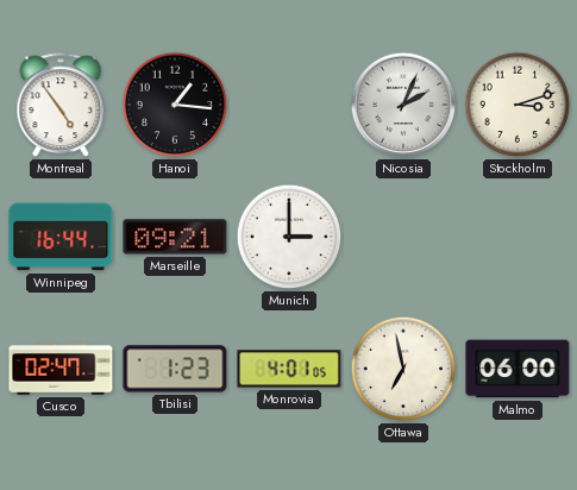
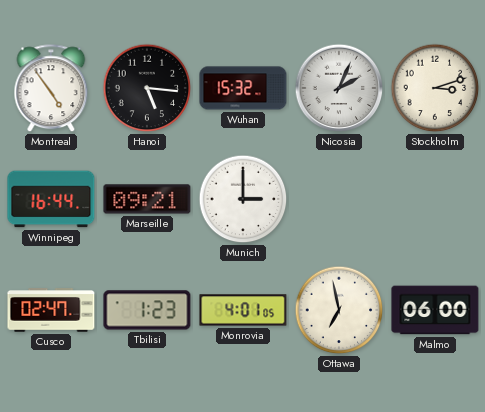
Hanoi: 1:16 -> 5:16 (147, 88)
Wuhan: none -> 15:32 (243, 88)
